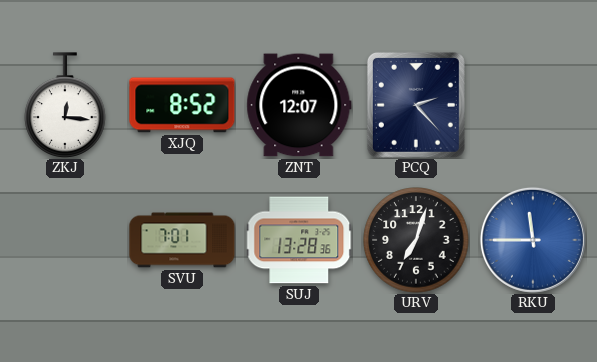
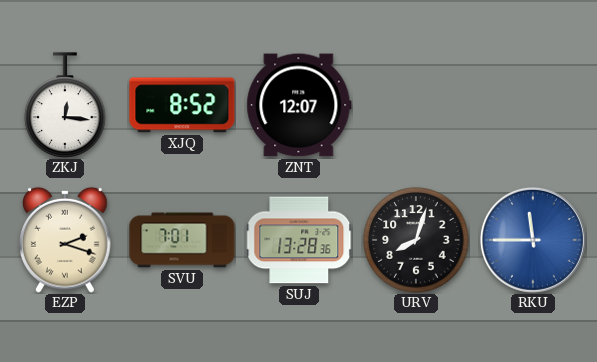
PCQ: 2:23 -> none (416, 105)
EZP: none -> 2:18 (66, 240)
URV: 7:03 -> 8:03 (416, 240)
